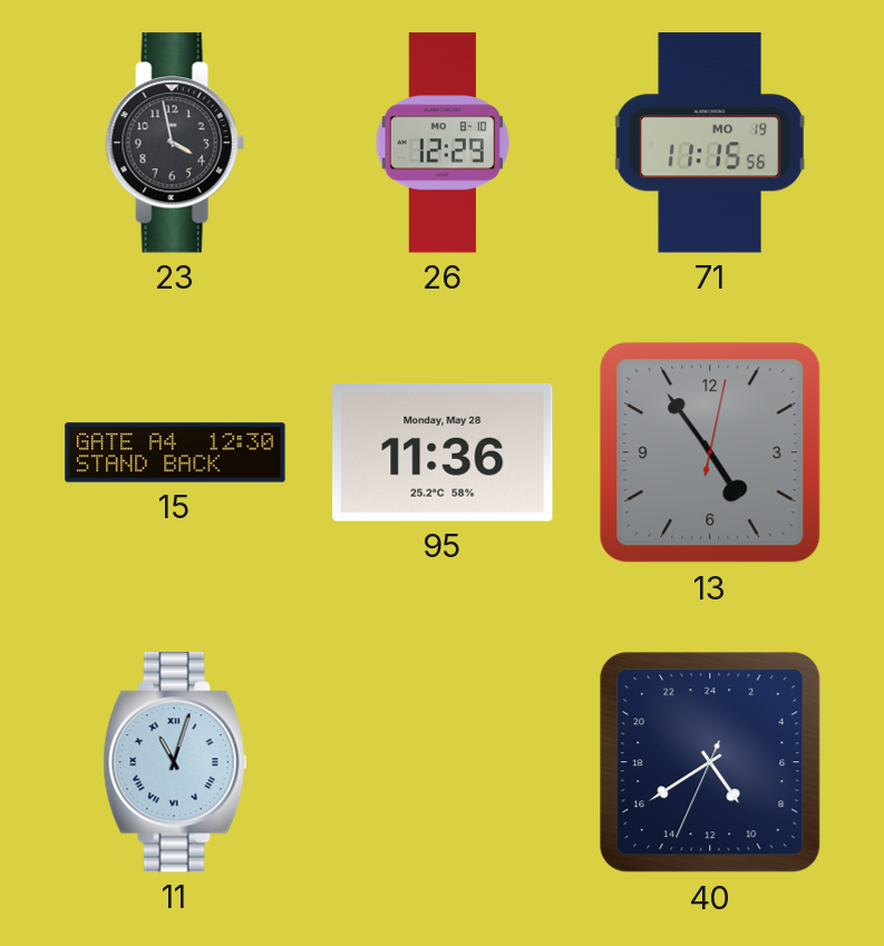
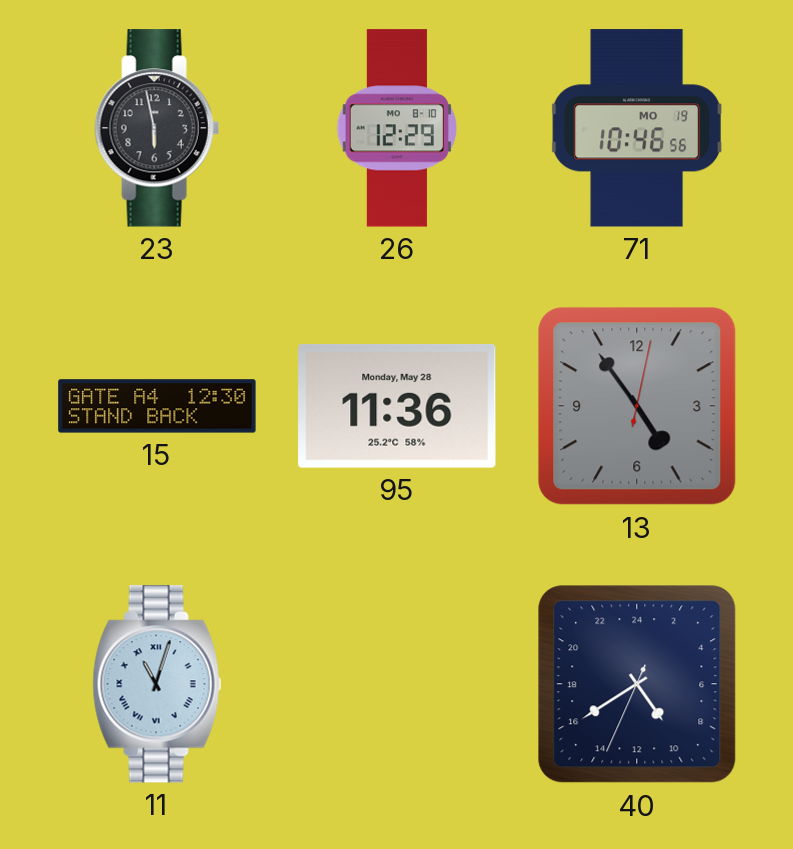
23: 3:58 -> 5:58 (157, 128)
71: 11:15 -> 10:46 (637, 128)
